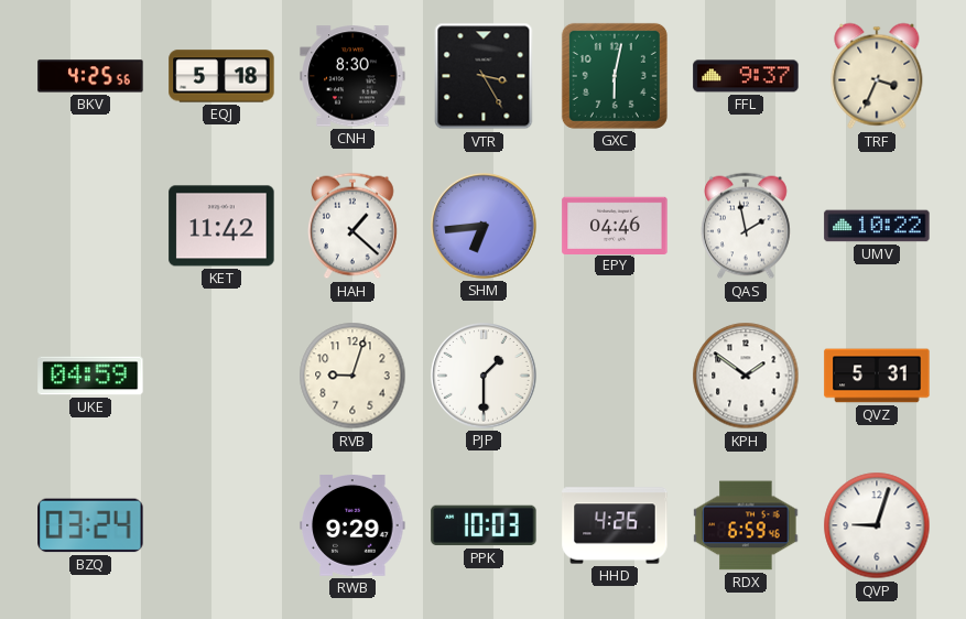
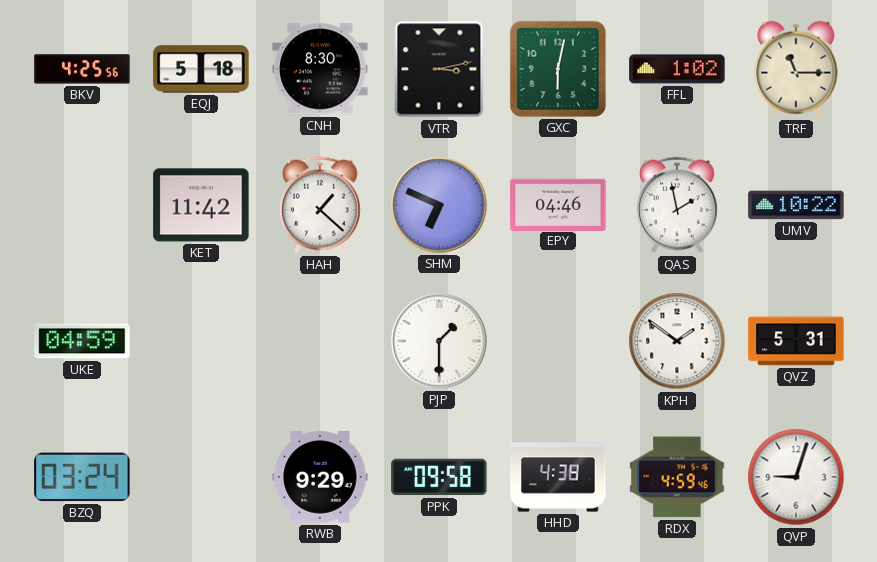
VTR: 3:25 -> 3:13 (439, 69)
FFL: 9:37 -> 1:02 (677, 69)
TRF: 3:34 -> 11:15 (796, 69)
SHM: 6:44 -> 6:49 (439, 205)
RVB: 9:03 -> none (352, 376)
PPK: 10:03 -> 09:58 (439, 477)
HHD: 4:26 -> 4:38 (558, 477)
RDX: 6:59 -> 4:59 (677, 477)
